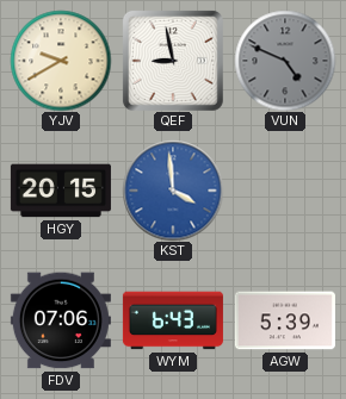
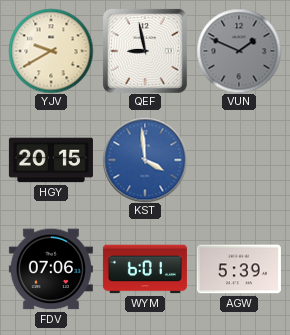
VUN: 4:49 -> 1:49 (239, 51)
WYM: 6:43 -> 6:01 (145, 269)
